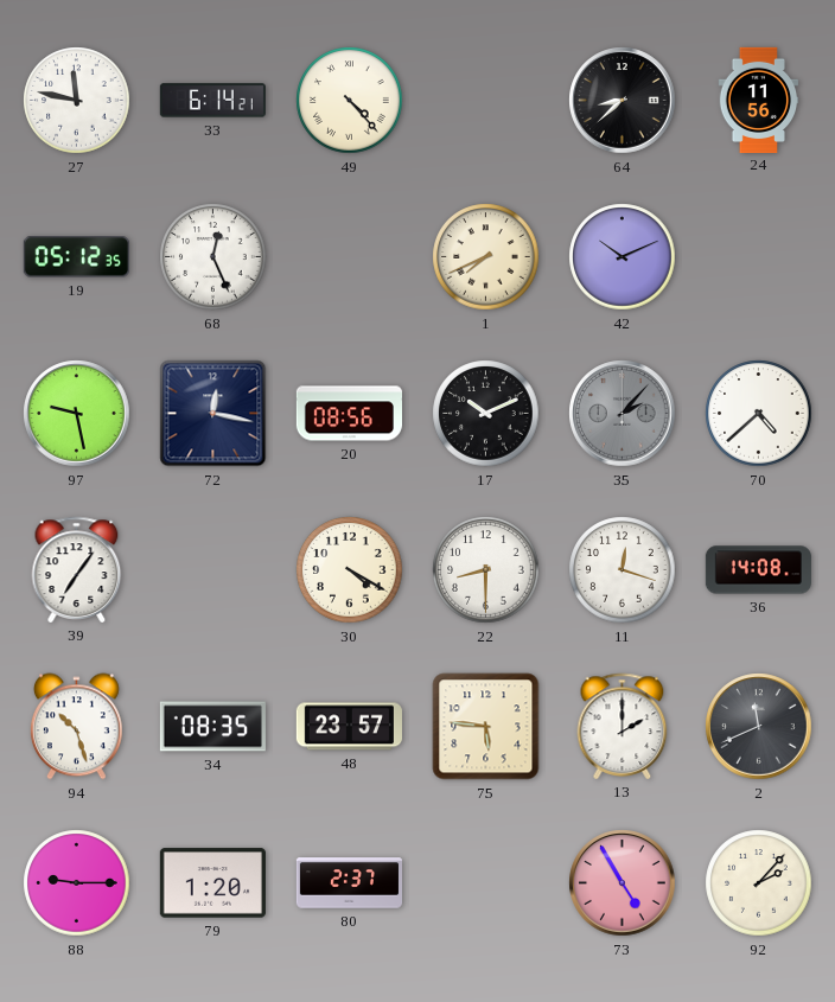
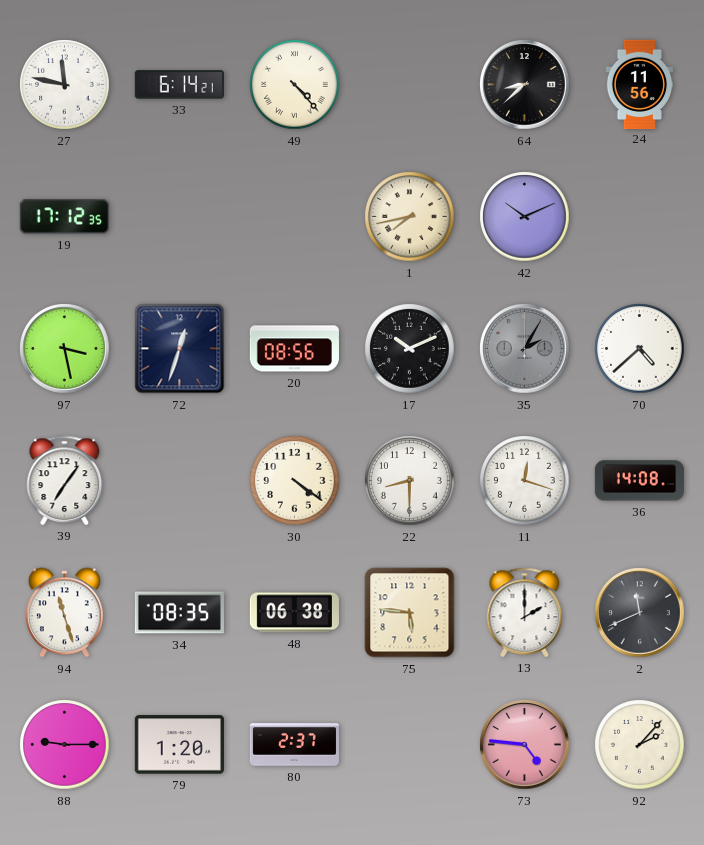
19: 05:12 -> 17:12 (64, 217)
68: 12:26 -> none (213, 257)
1: 7:41 -> 7:43 (410, 217)
97: 9:28 -> 3:28 (65, 349)
72: 12:17 -> 12:33 (180, 349)
35: 2:07 -> 2:05 (525, 349)
30: 4:20 -> 4:21 (295, 481)
94: 10:27 -> 11:27 (64, 613)
48: 23:57 -> 06:38 (294, 613)
73: 4:55 -> 4:46 (525, 745)
